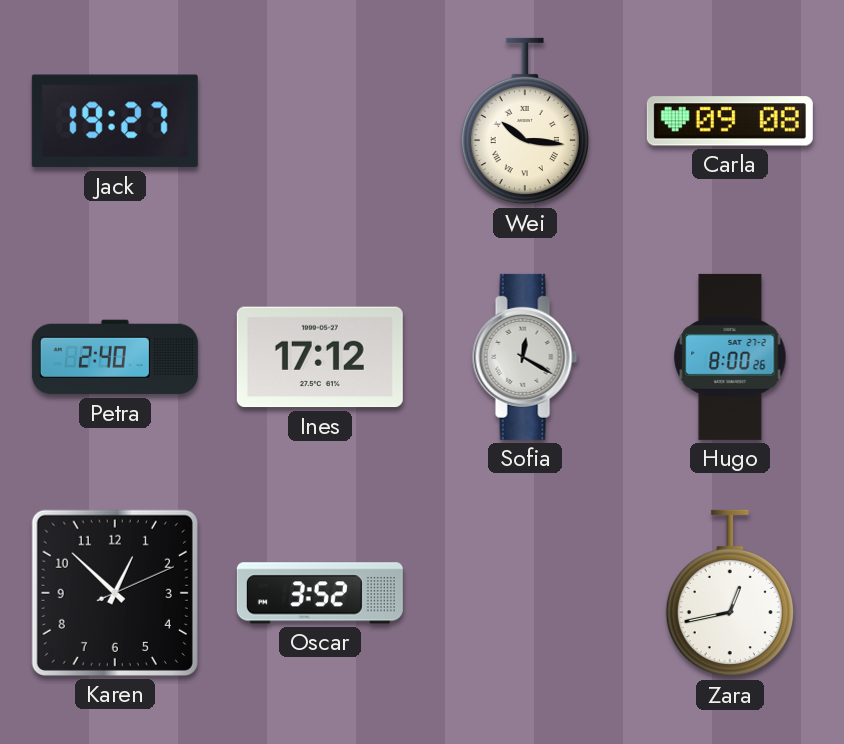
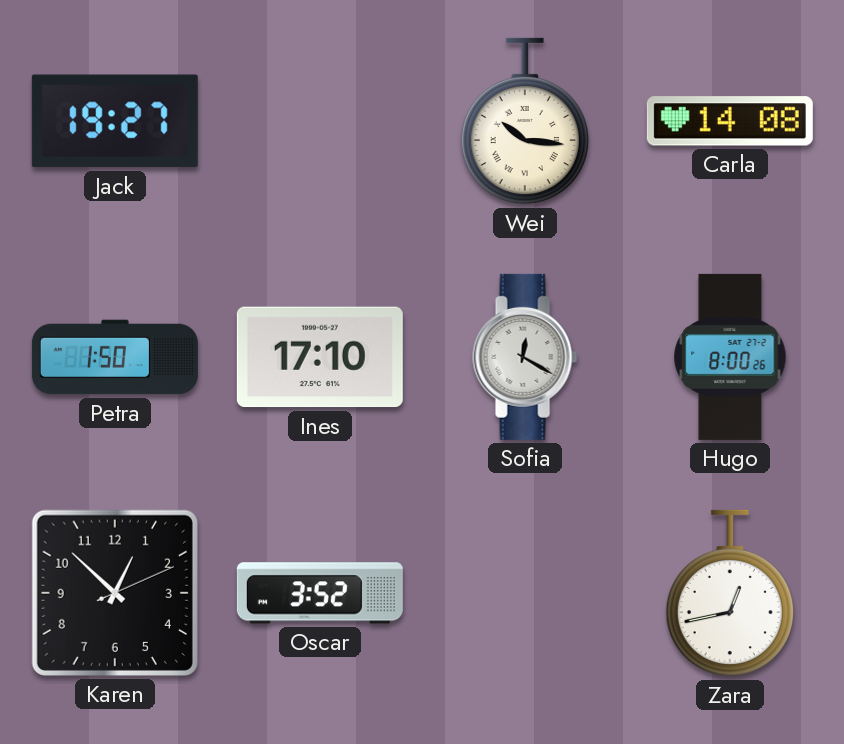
Carla: 09:08 -> 14:08 (730, 121)
Petra: 2:40 -> 1:50 (115, 357)
Ines: 17:12 -> 17:10 (320, 357)
